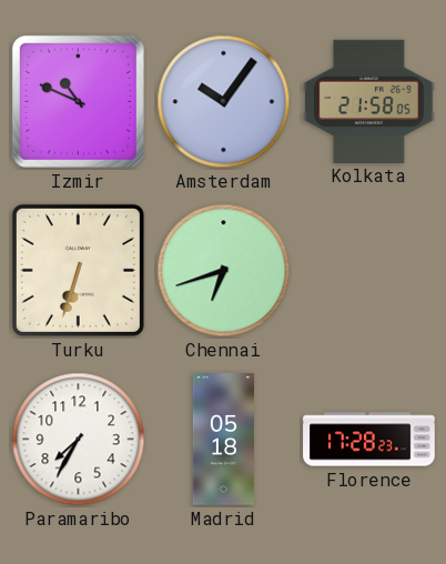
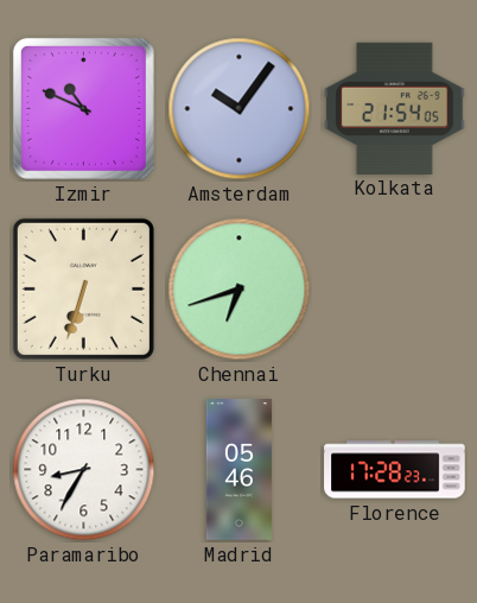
Kolkata: 21:58 -> 21:54 (395, 108)
Paramaribo: 7:35 -> 8:35 (84, 470)
Madrid: 05:18 -> 05:46 (238, 470)
